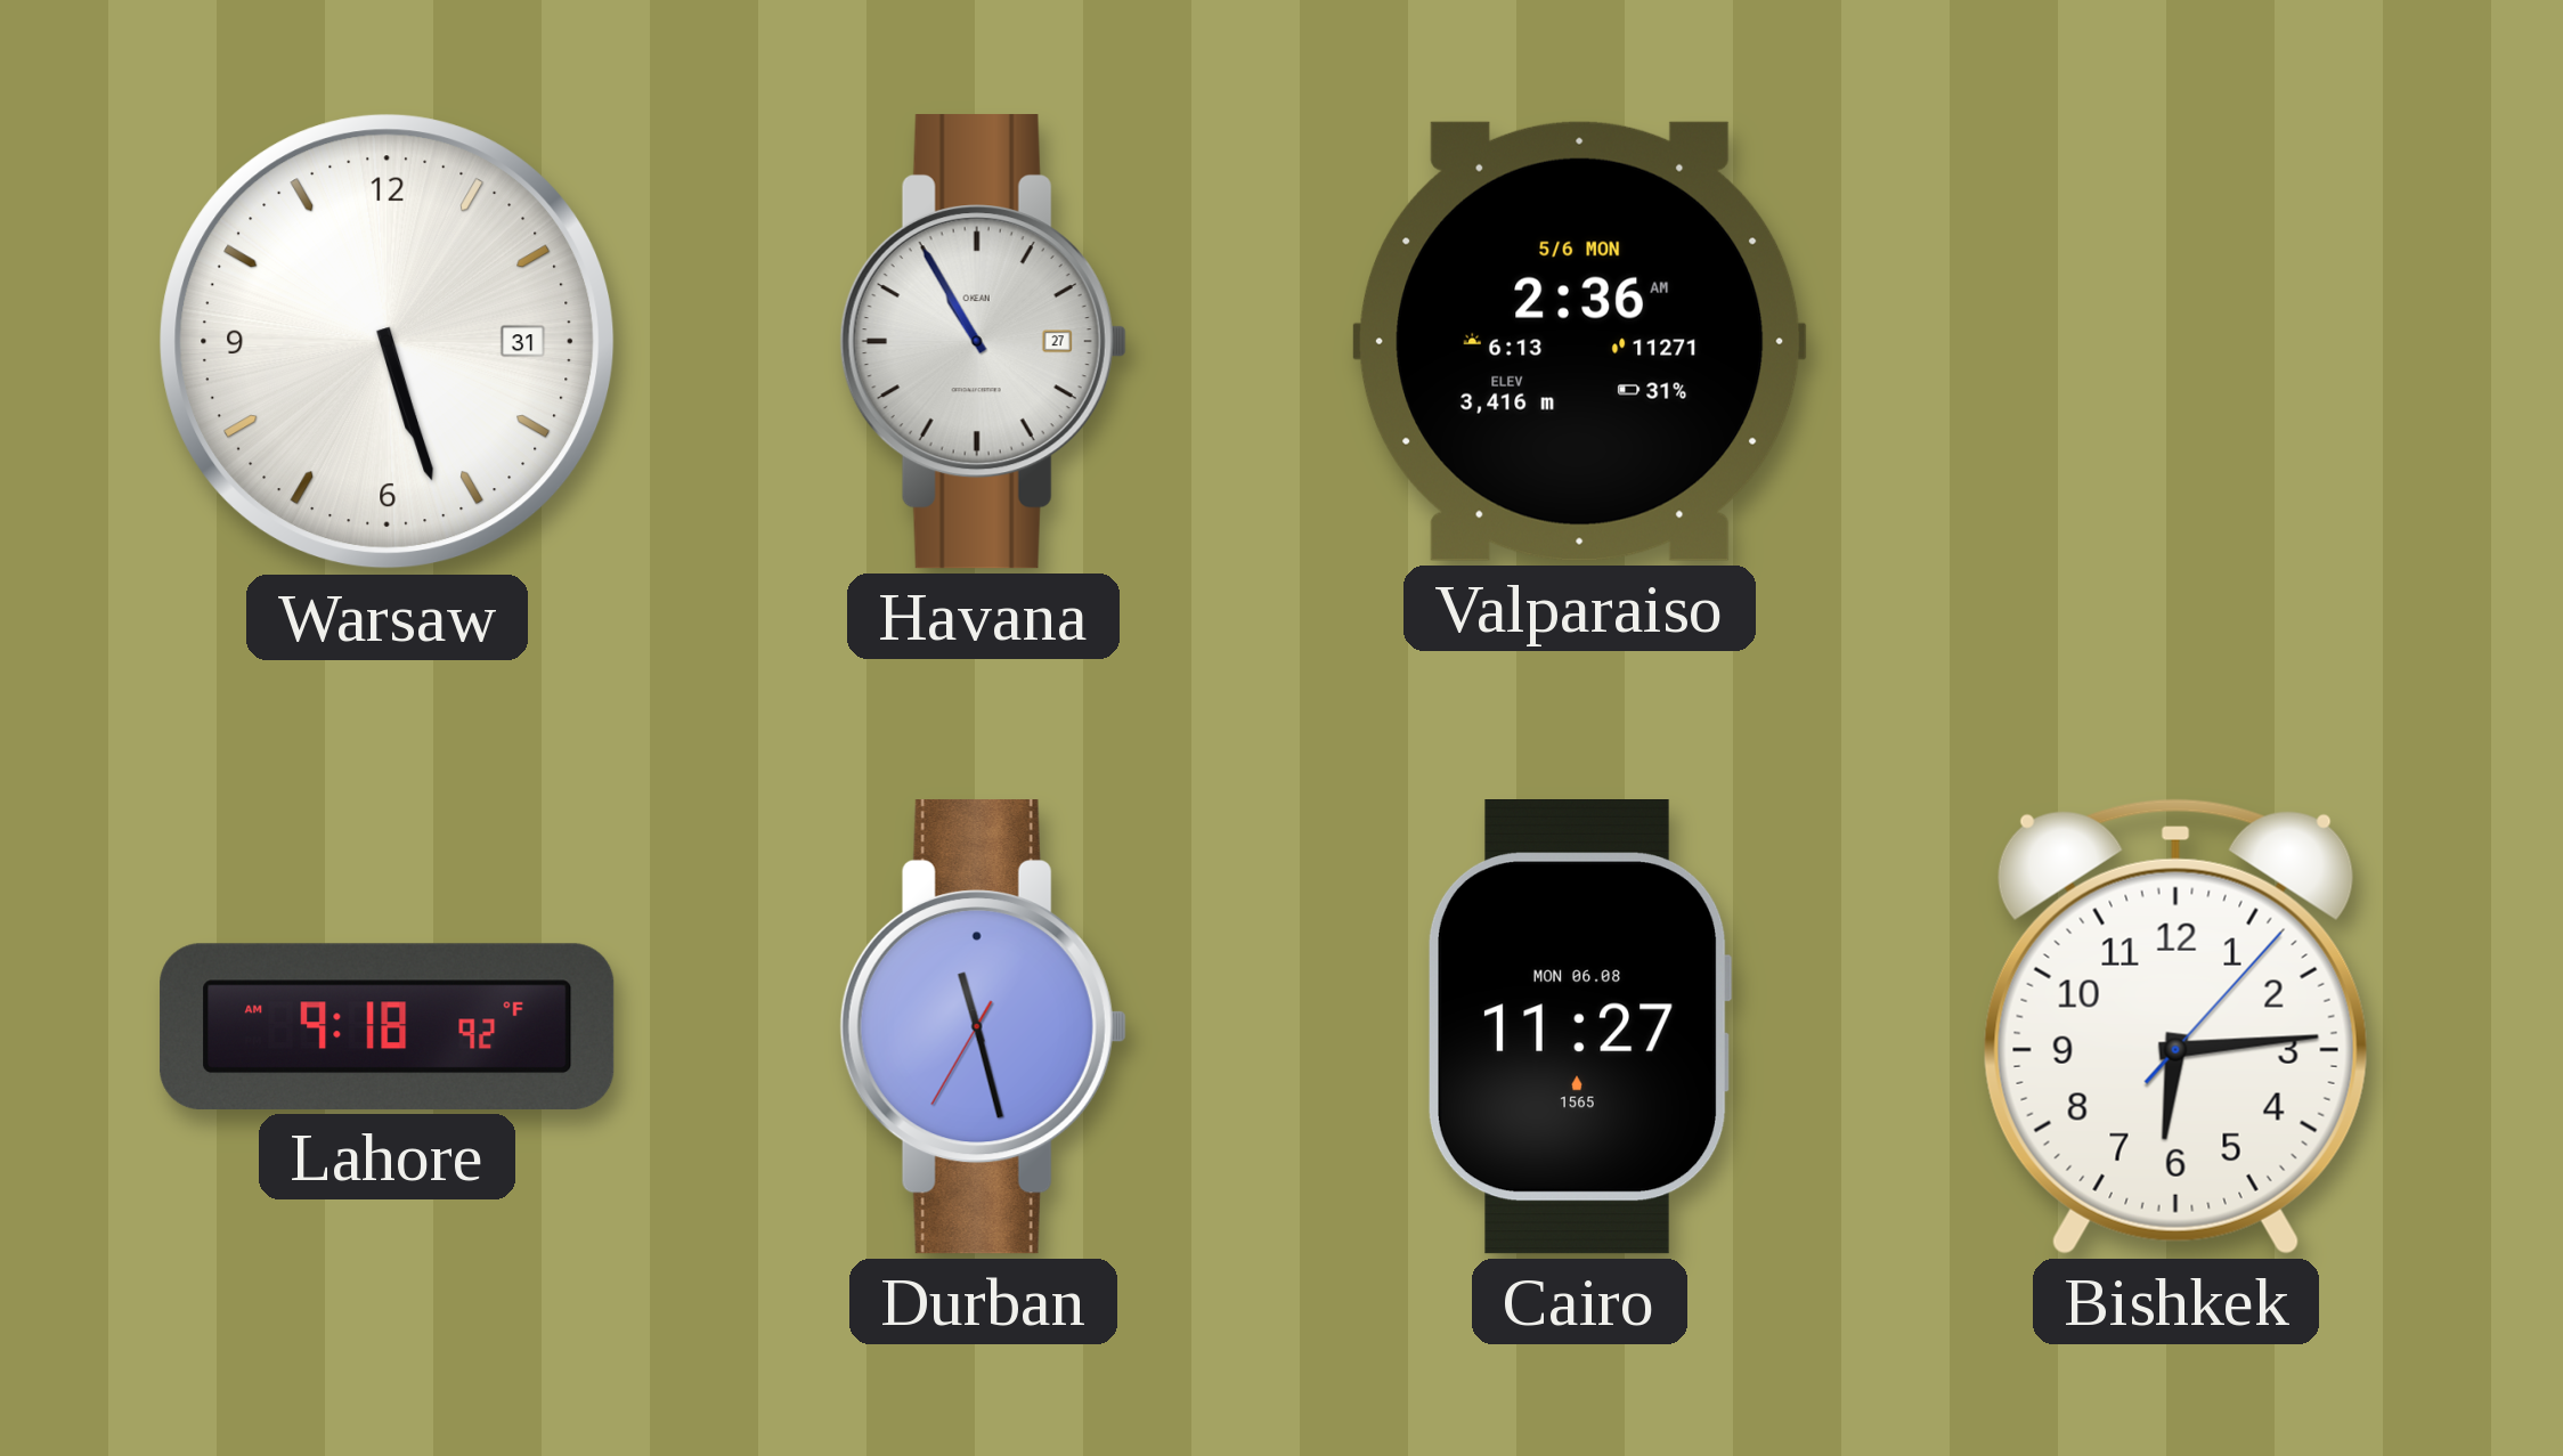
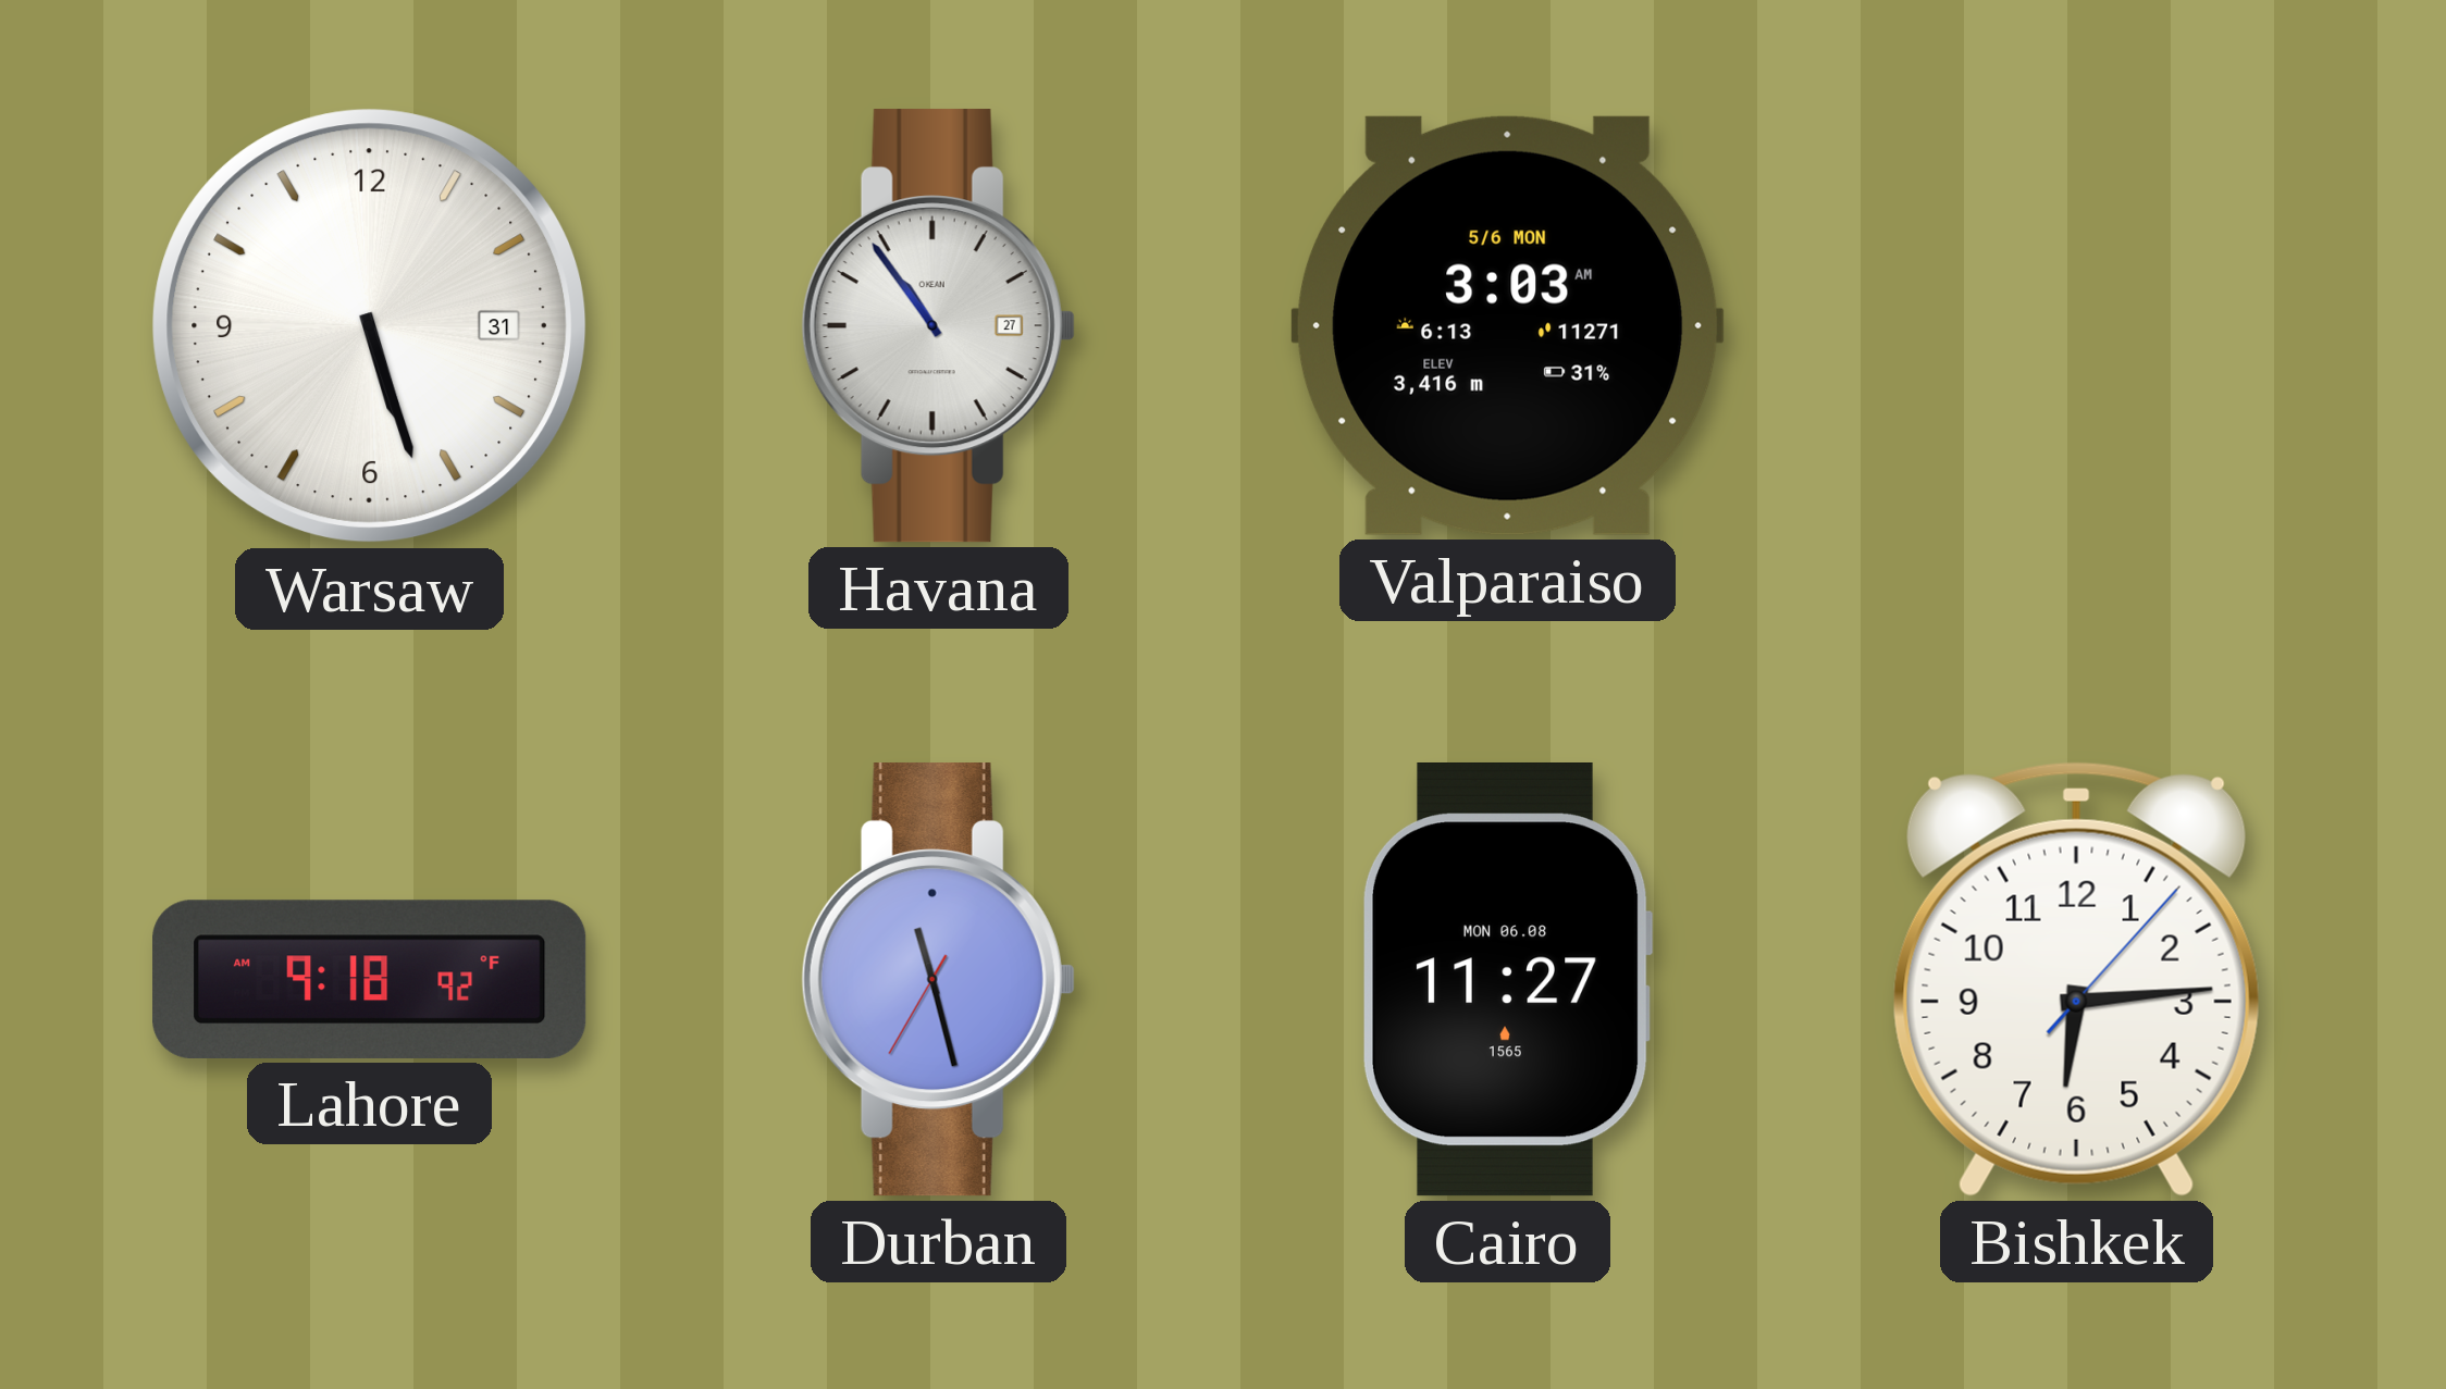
Havana: 10:55 -> 10:54 (938, 326)
Valparaiso: 2:36 -> 3:03 (1508, 325)
